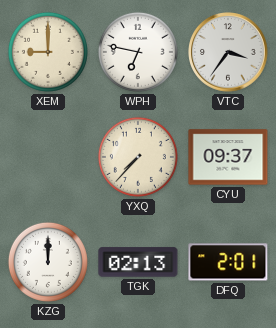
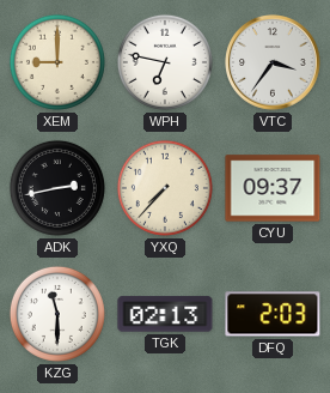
ADK: none -> 2:43 (57, 188)
KZG: 12:00 -> 11:30 (57, 314)
DFQ: 2:01 -> 2:03 (273, 314)
